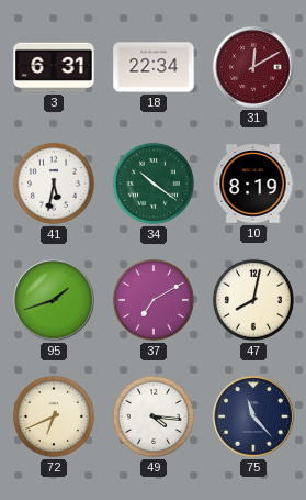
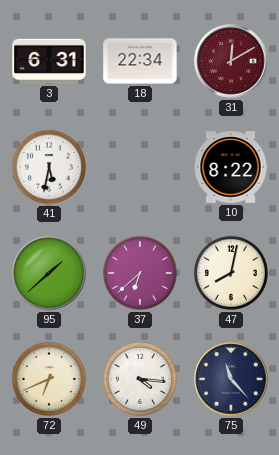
34: 10:21 -> none (154, 184)
10: 8:19 -> 8:22 (231, 167)
95: 1:42 -> 1:38 (49, 273)
37: 7:10 -> 6:38 (140, 273)
